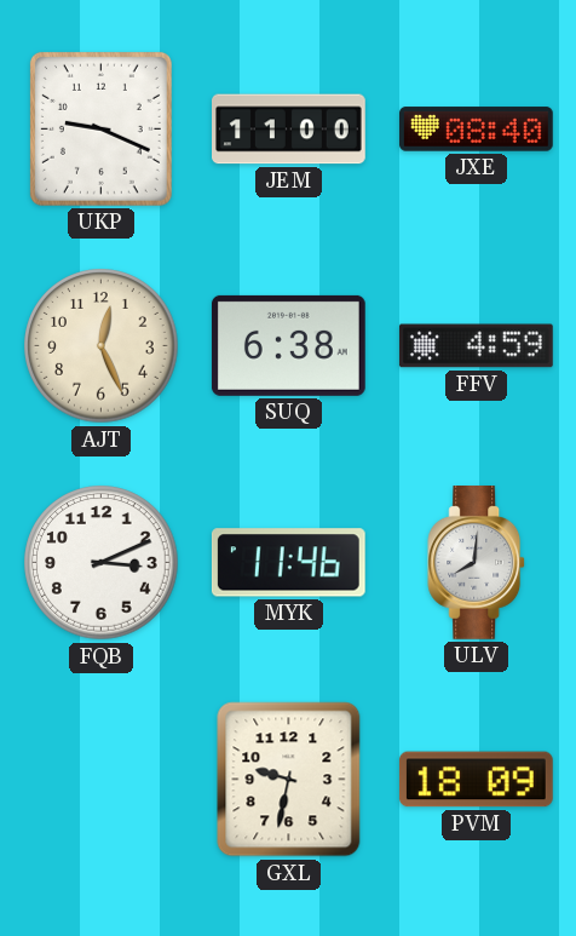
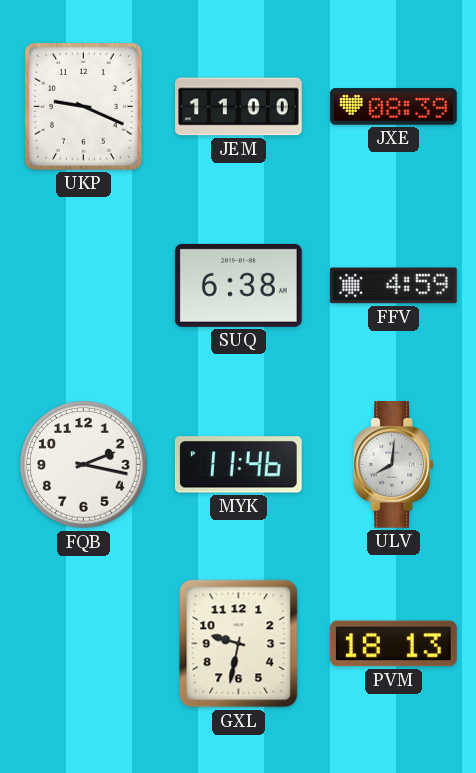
JXE: 08:40 -> 08:39 (394, 107)
AJT: 12:26 -> none (102, 346)
FQB: 3:11 -> 2:17 (84, 465)
PVM: 18:09 -> 18:13 (393, 644)
